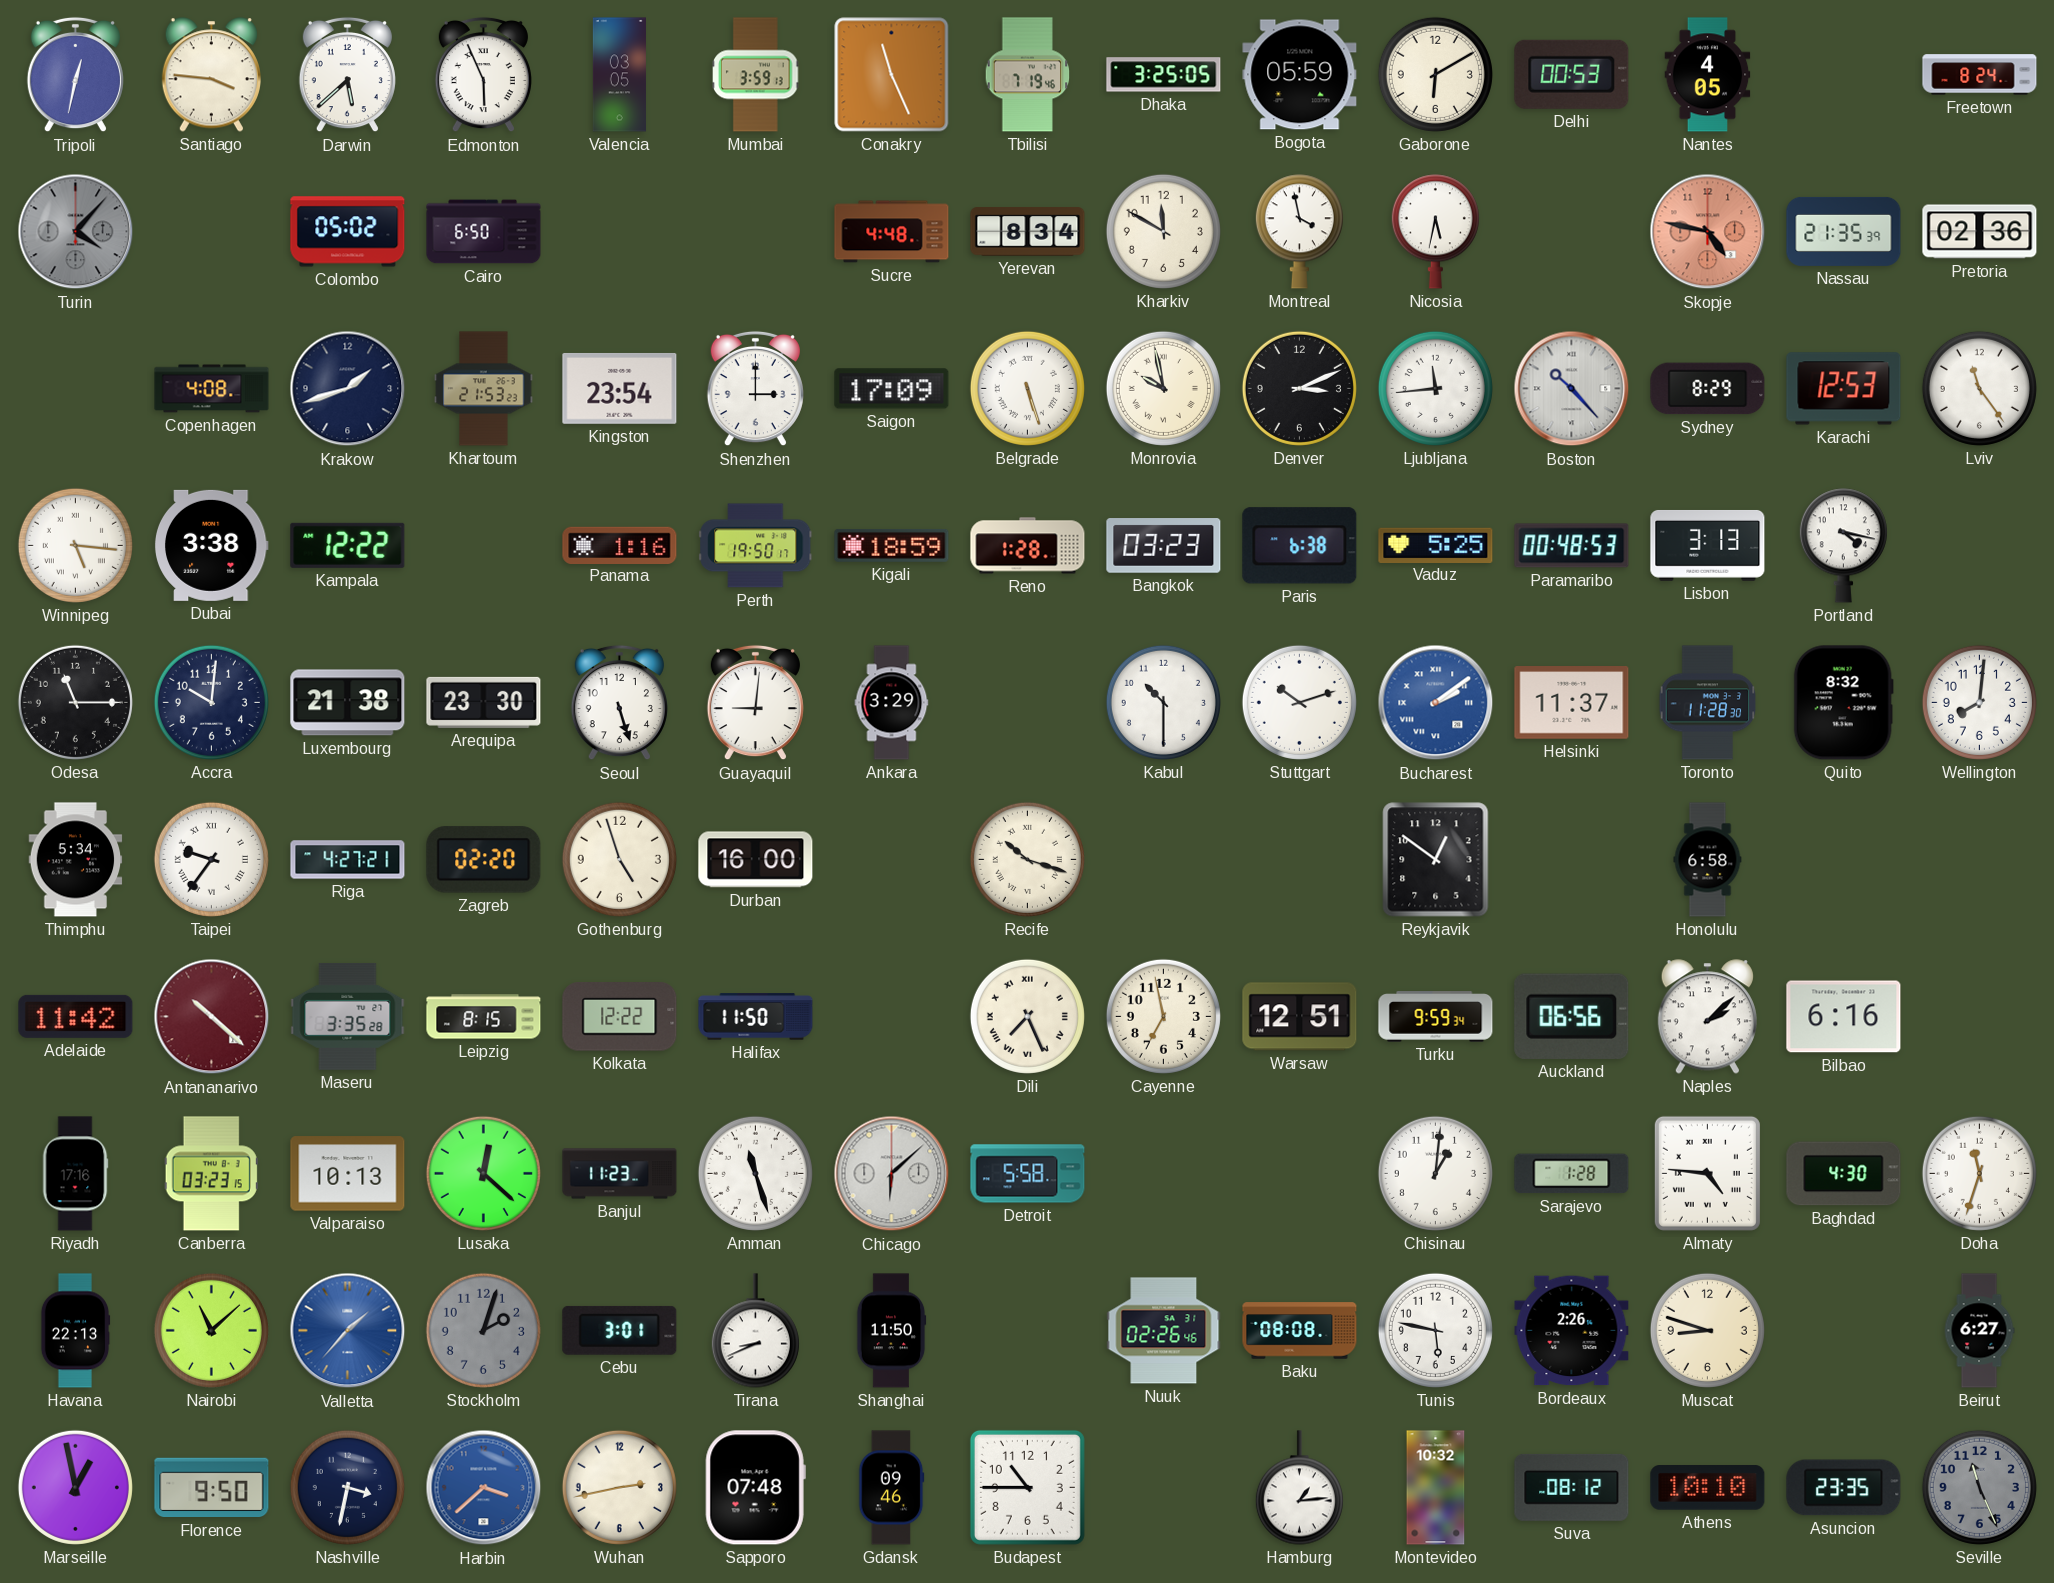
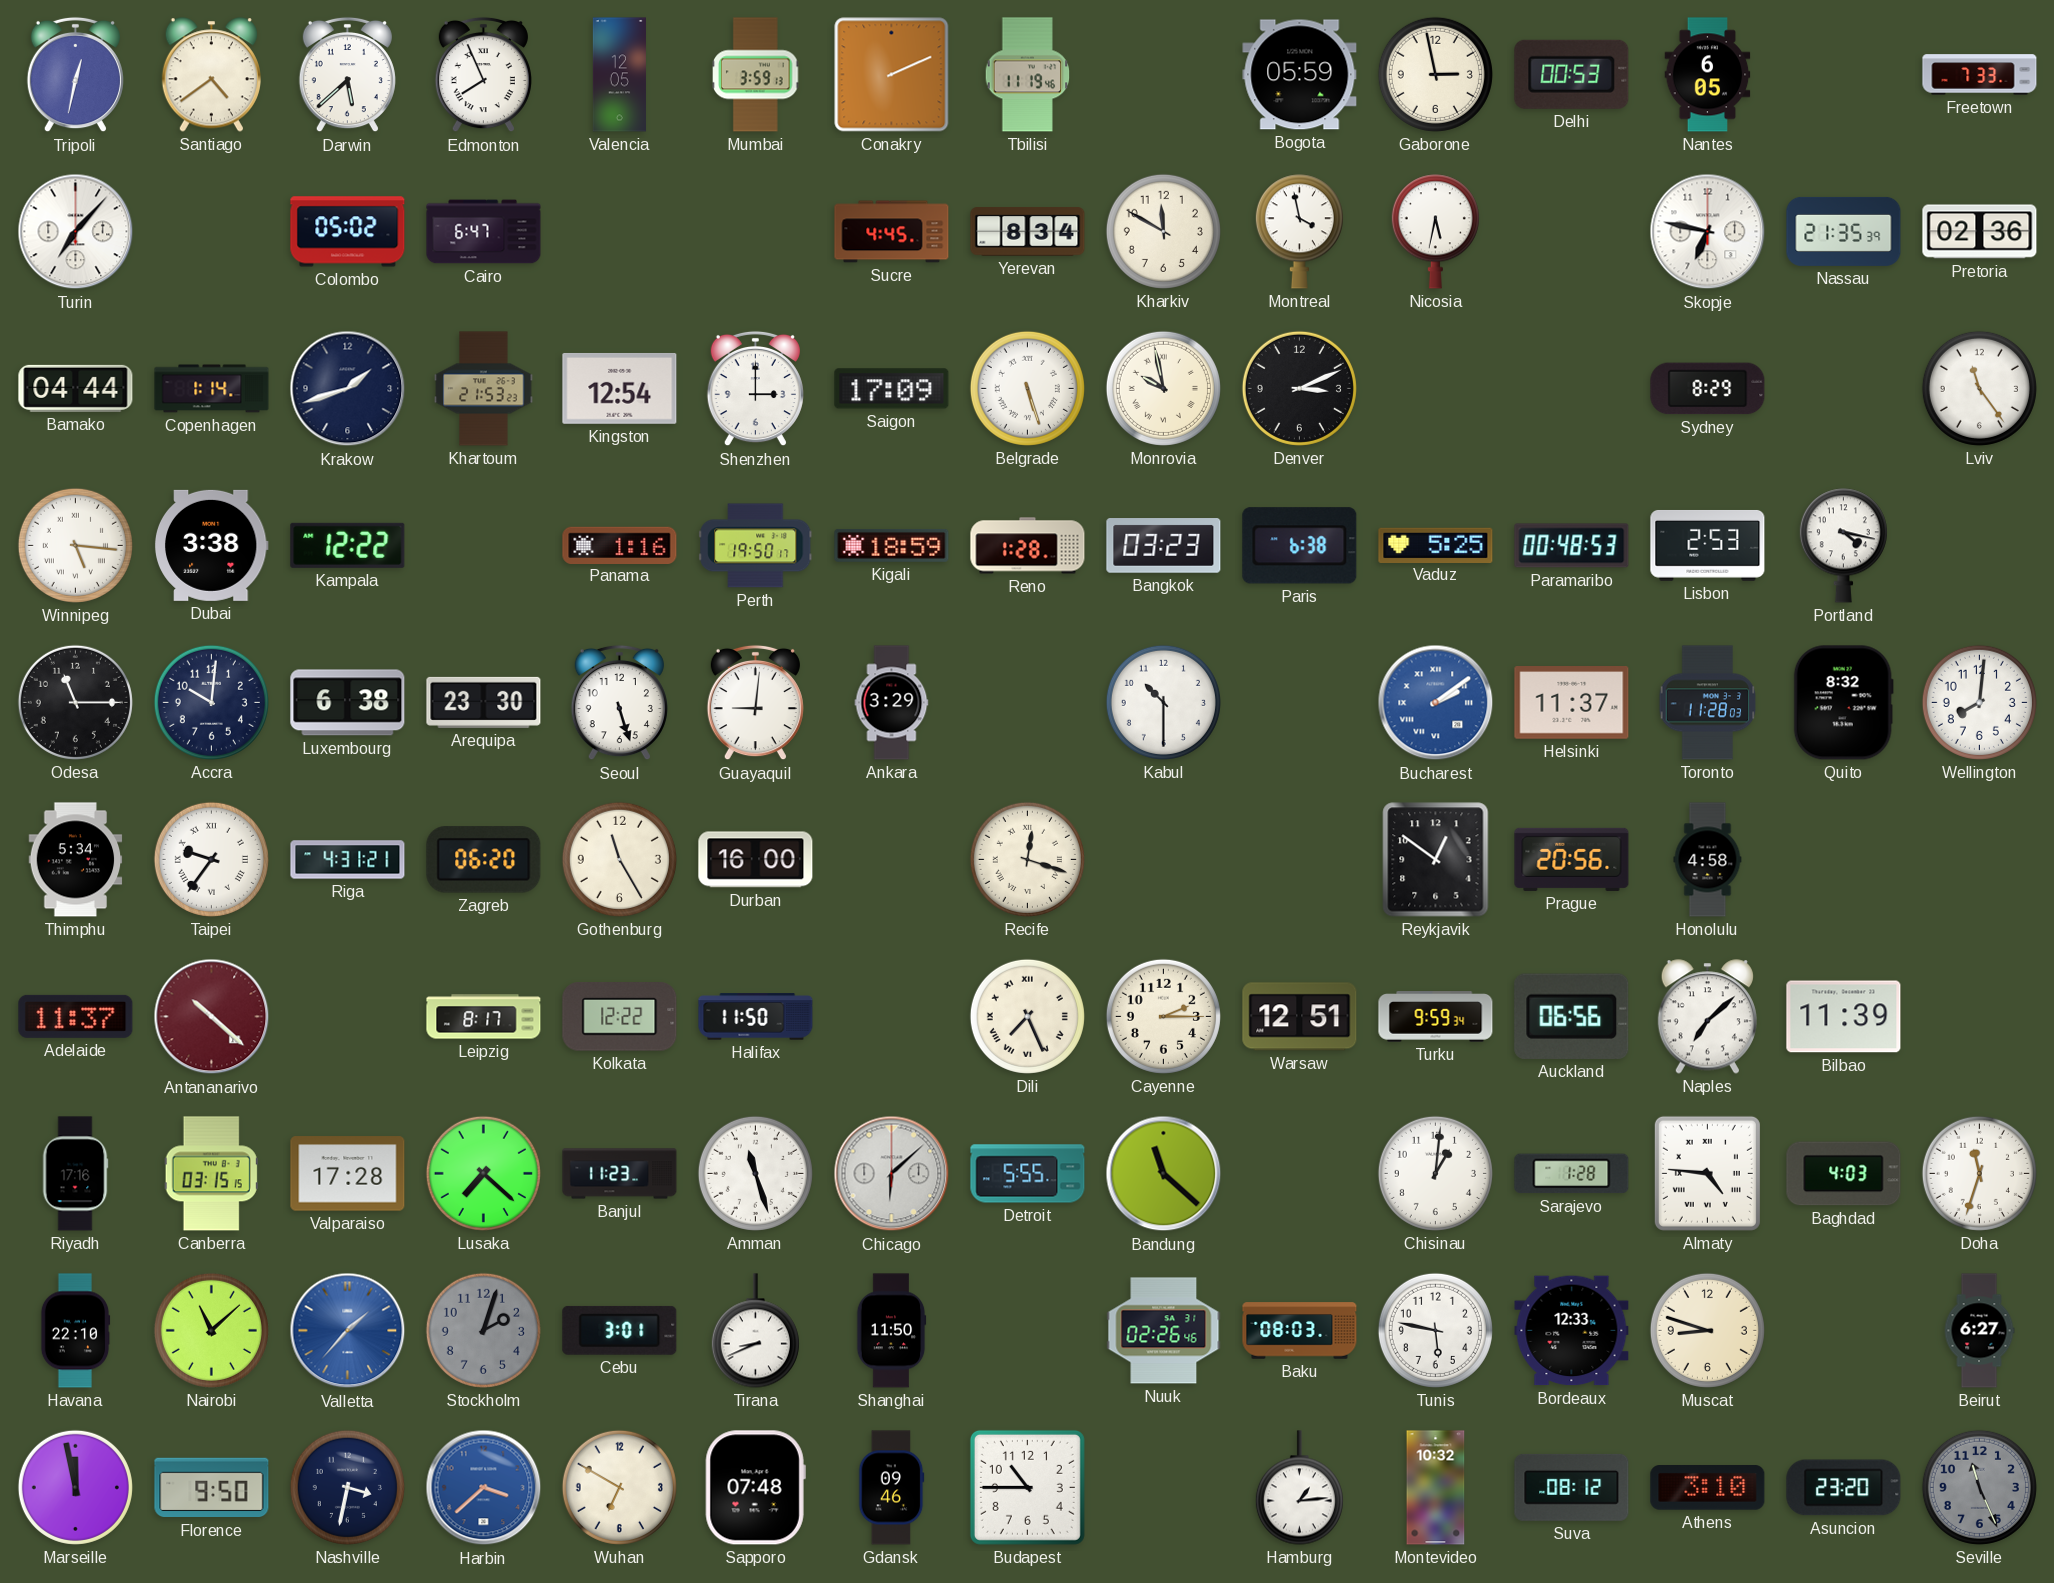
Santiago: 3:46 -> 4:39 (211, 75)
Edmonton: 5:56 -> 7:56 (483, 75)
Valencia: 03:05 -> 12:05 (619, 75)
Conakry: 11:26 -> 2:11 (892, 75)
Tbilisi: 7:19 -> 11:19 (1028, 75)
Dhaka: 3:25 -> none (1164, 75)
Gaborone: 6:10 -> 2:58 (1435, 74)
Nantes: 4:05 -> 6:05 (1708, 75)
Freetown: 8:24 -> 7:33 (1980, 75)
Turin: 4:07 -> 7:07 (76, 232)
Turin dial: grey -> white (76, 232)
Cairo: 6:50 -> 6:47 (484, 232)
Sucre: 4:48 -> 4:45 (892, 232)
Skopje: 4:47 -> 6:47 (1708, 232)
Skopje dial: salmon -> white (1708, 232)
Bamako: none -> 04:44 (76, 388)
Copenhagen: 4:08 -> 1:14 (212, 389)
Kingston: 23:54 -> 12:54 (620, 388)
Ljubljana: 11:44 -> none (1435, 388)
Boston: 10:23 -> none (1572, 389)
Karachi: 12:53 -> none (1844, 389)
Lisbon: 3:13 -> 2:53 (1708, 545)
Luxembourg: 21:38 -> 6:38 (348, 703)
Stuttgart: 10:12 -> none (1299, 702)
Toronto: 11:28:30 -> 11:28:03 (1708, 703)
Riga: 4:27 -> 4:31 (348, 860)
Zagreb: 02:20 -> 06:20 (484, 860)
Gothenburg: 4:57 -> 11:25 (619, 859)
Recife: 10:18 -> 12:18 (1027, 859)
Prague: none -> 20:56 (1572, 859)
Honolulu: 6:58 -> 4:58 (1708, 860)
Adelaide: 11:42 -> 11:37 (76, 1016)
Maseru: 3:35 -> none (348, 1016)
Leipzig: 8:15 -> 8:17 (484, 1017)
Cayenne: 6:58 -> 2:15 (1163, 1016)
Naples: 2:08 -> 7:08 (1707, 1017)
Bilbao: 6:16 -> 11:39 (1844, 1017)
Canberra: 03:23 -> 03:15 (211, 1174)
Valparaiso: 10:13 -> 17:28 (348, 1174)
Lusaka: 12:22 -> 7:22 (483, 1173)
Detroit: 5:58 -> 5:55 (1028, 1174)
Bandung: none -> 11:22 (1164, 1174)
Baghdad: 4:30 -> 4:03 (1844, 1174)
Havana: 22:13 -> 22:10 (75, 1331)
Baku: 08:08 -> 08:03 (1300, 1331)
Bordeaux: 2:26 -> 12:33 (1572, 1331)
Marseille: 12:58 -> 11:58 (75, 1487)
Wuhan: 2:43 -> 6:50 (619, 1487)
Athens: 10:10 -> 3:10 (1708, 1488)
Asuncion: 23:35 -> 23:20 (1844, 1488)
